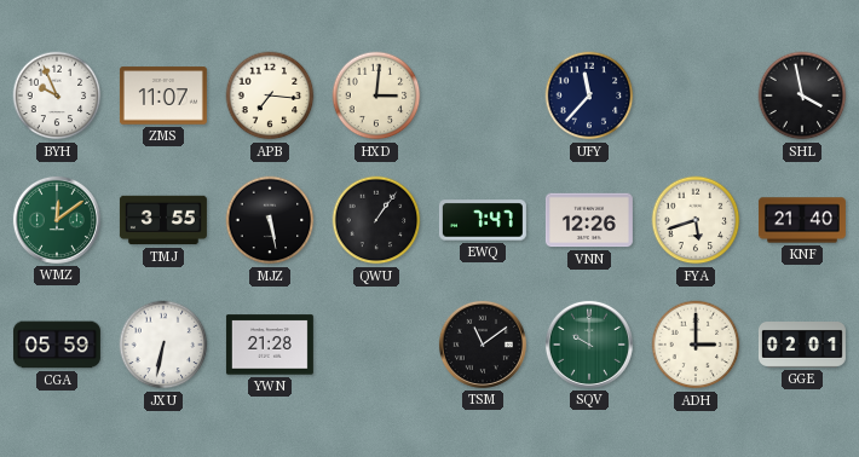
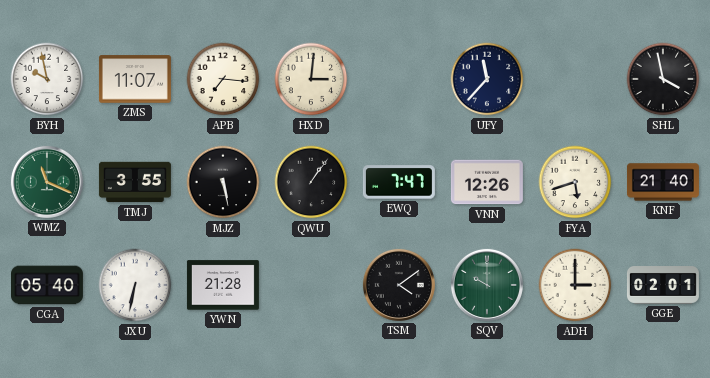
BYH: 9:56 -> 9:58 (47, 79)
WMZ: 12:09 -> 11:19 (47, 182)
CGA: 05:59 -> 05:40 (47, 285)
TSM: 11:09 -> 4:09 (399, 285)
